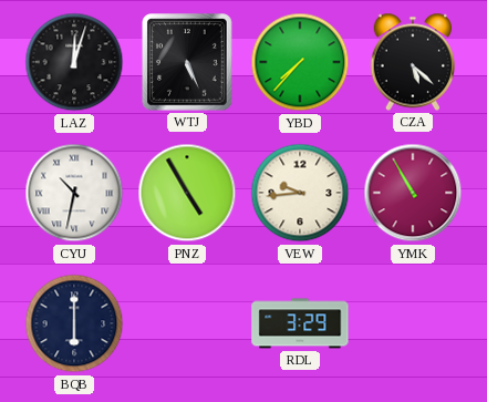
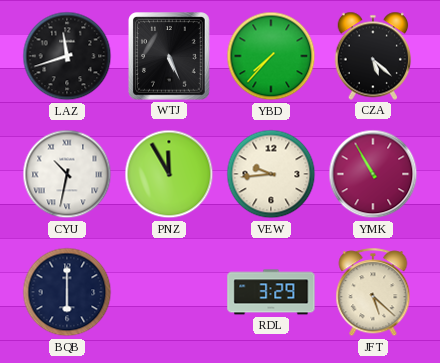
LAZ: 12:03 -> 11:42 (67, 56)
PNZ: 4:55 -> 11:55 (169, 174)
JFT: none -> 5:22 (373, 293)
